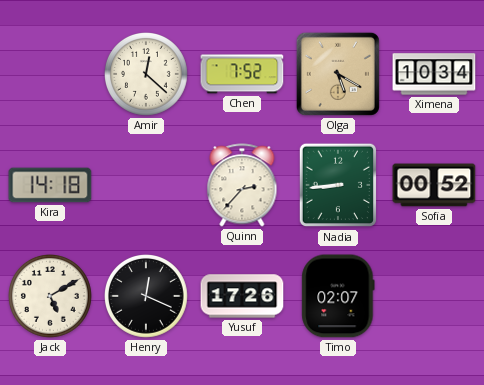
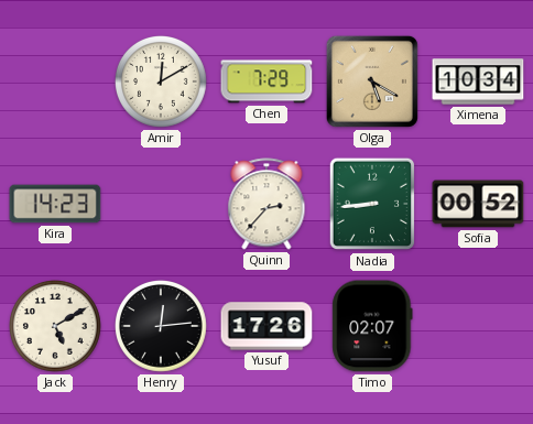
Amir: 12:22 -> 12:10 (162, 83)
Chen: 7:52 -> 7:29 (266, 81)
Kira: 14:18 -> 14:23 (55, 204)
Henry: 12:19 -> 12:14 (162, 327)
